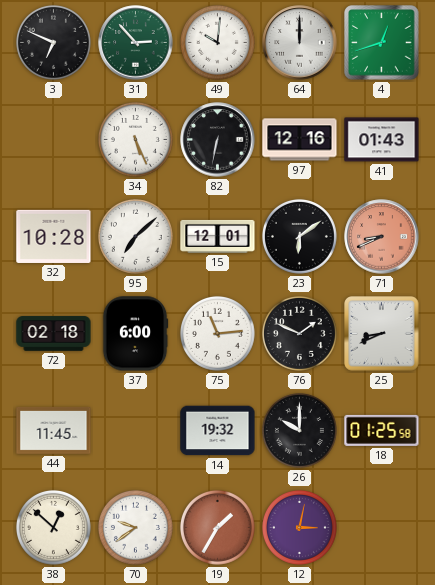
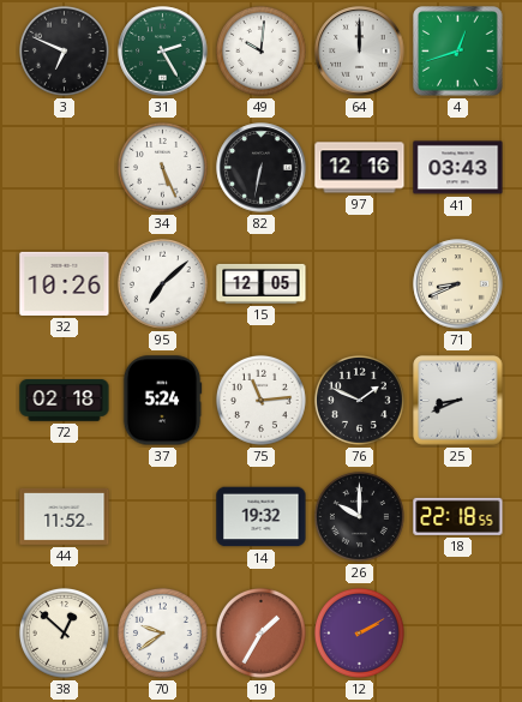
31: 2:53 -> 2:25 (163, 52)
41: 01:43 -> 03:43 (458, 168)
32: 10:28 -> 10:26 (65, 283)
15: 12:01 -> 12:05 (262, 283)
23: 6:09 -> none (299, 236)
71 dial: salmon -> cream (458, 284)
37: 6:00 -> 5:24 (162, 401)
44: 11:45 -> 11:52 (65, 516)
18: 01:25 -> 22:18 (458, 516)
12: 3:02 -> 2:10 (359, 632)
